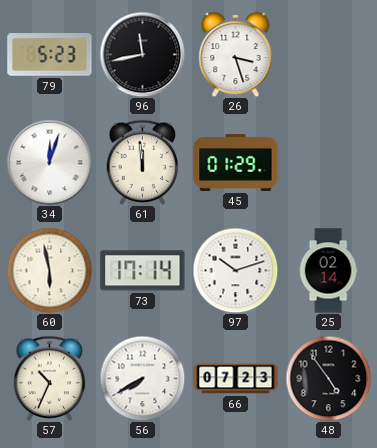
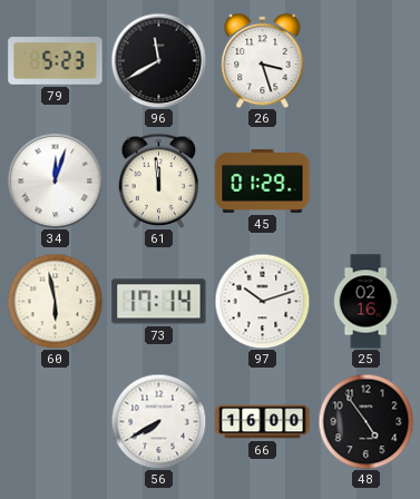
96: 11:43 -> 11:40 (158, 60)
25: 02:14 -> 02:16 (365, 302)
57: 10:34 -> none (50, 378)
66: 07:23 -> 16:00 (263, 422)
